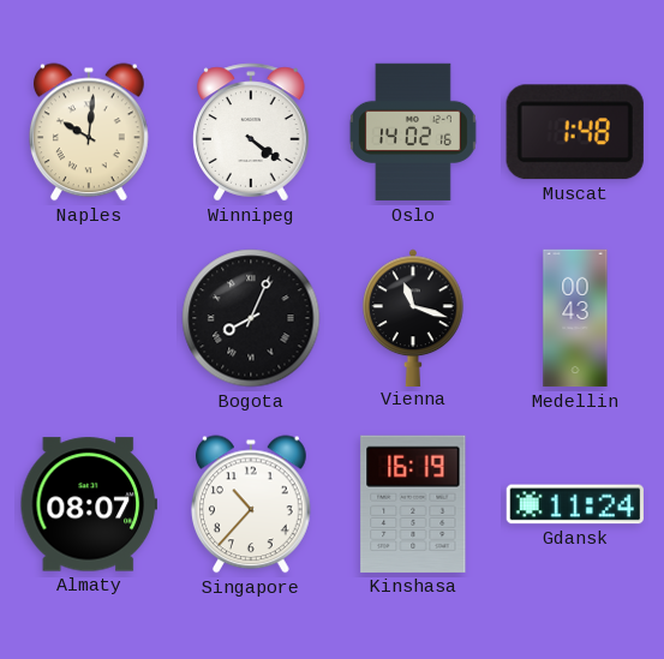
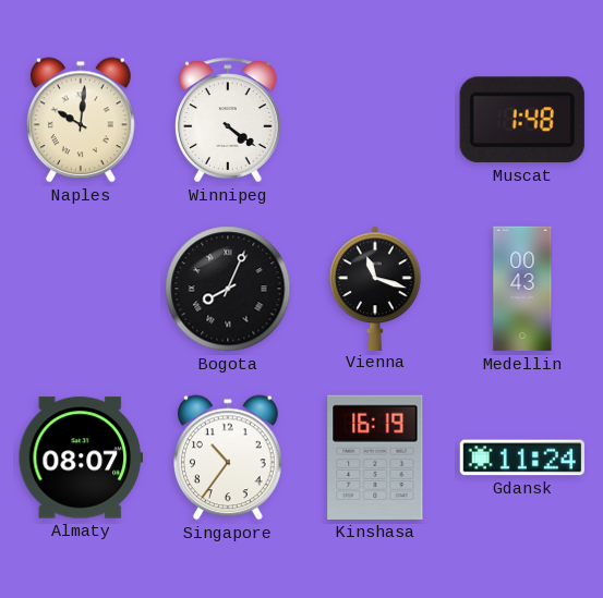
Oslo: 14:02 -> none (413, 132)
Singapore: 10:37 -> 10:36 (228, 457)
